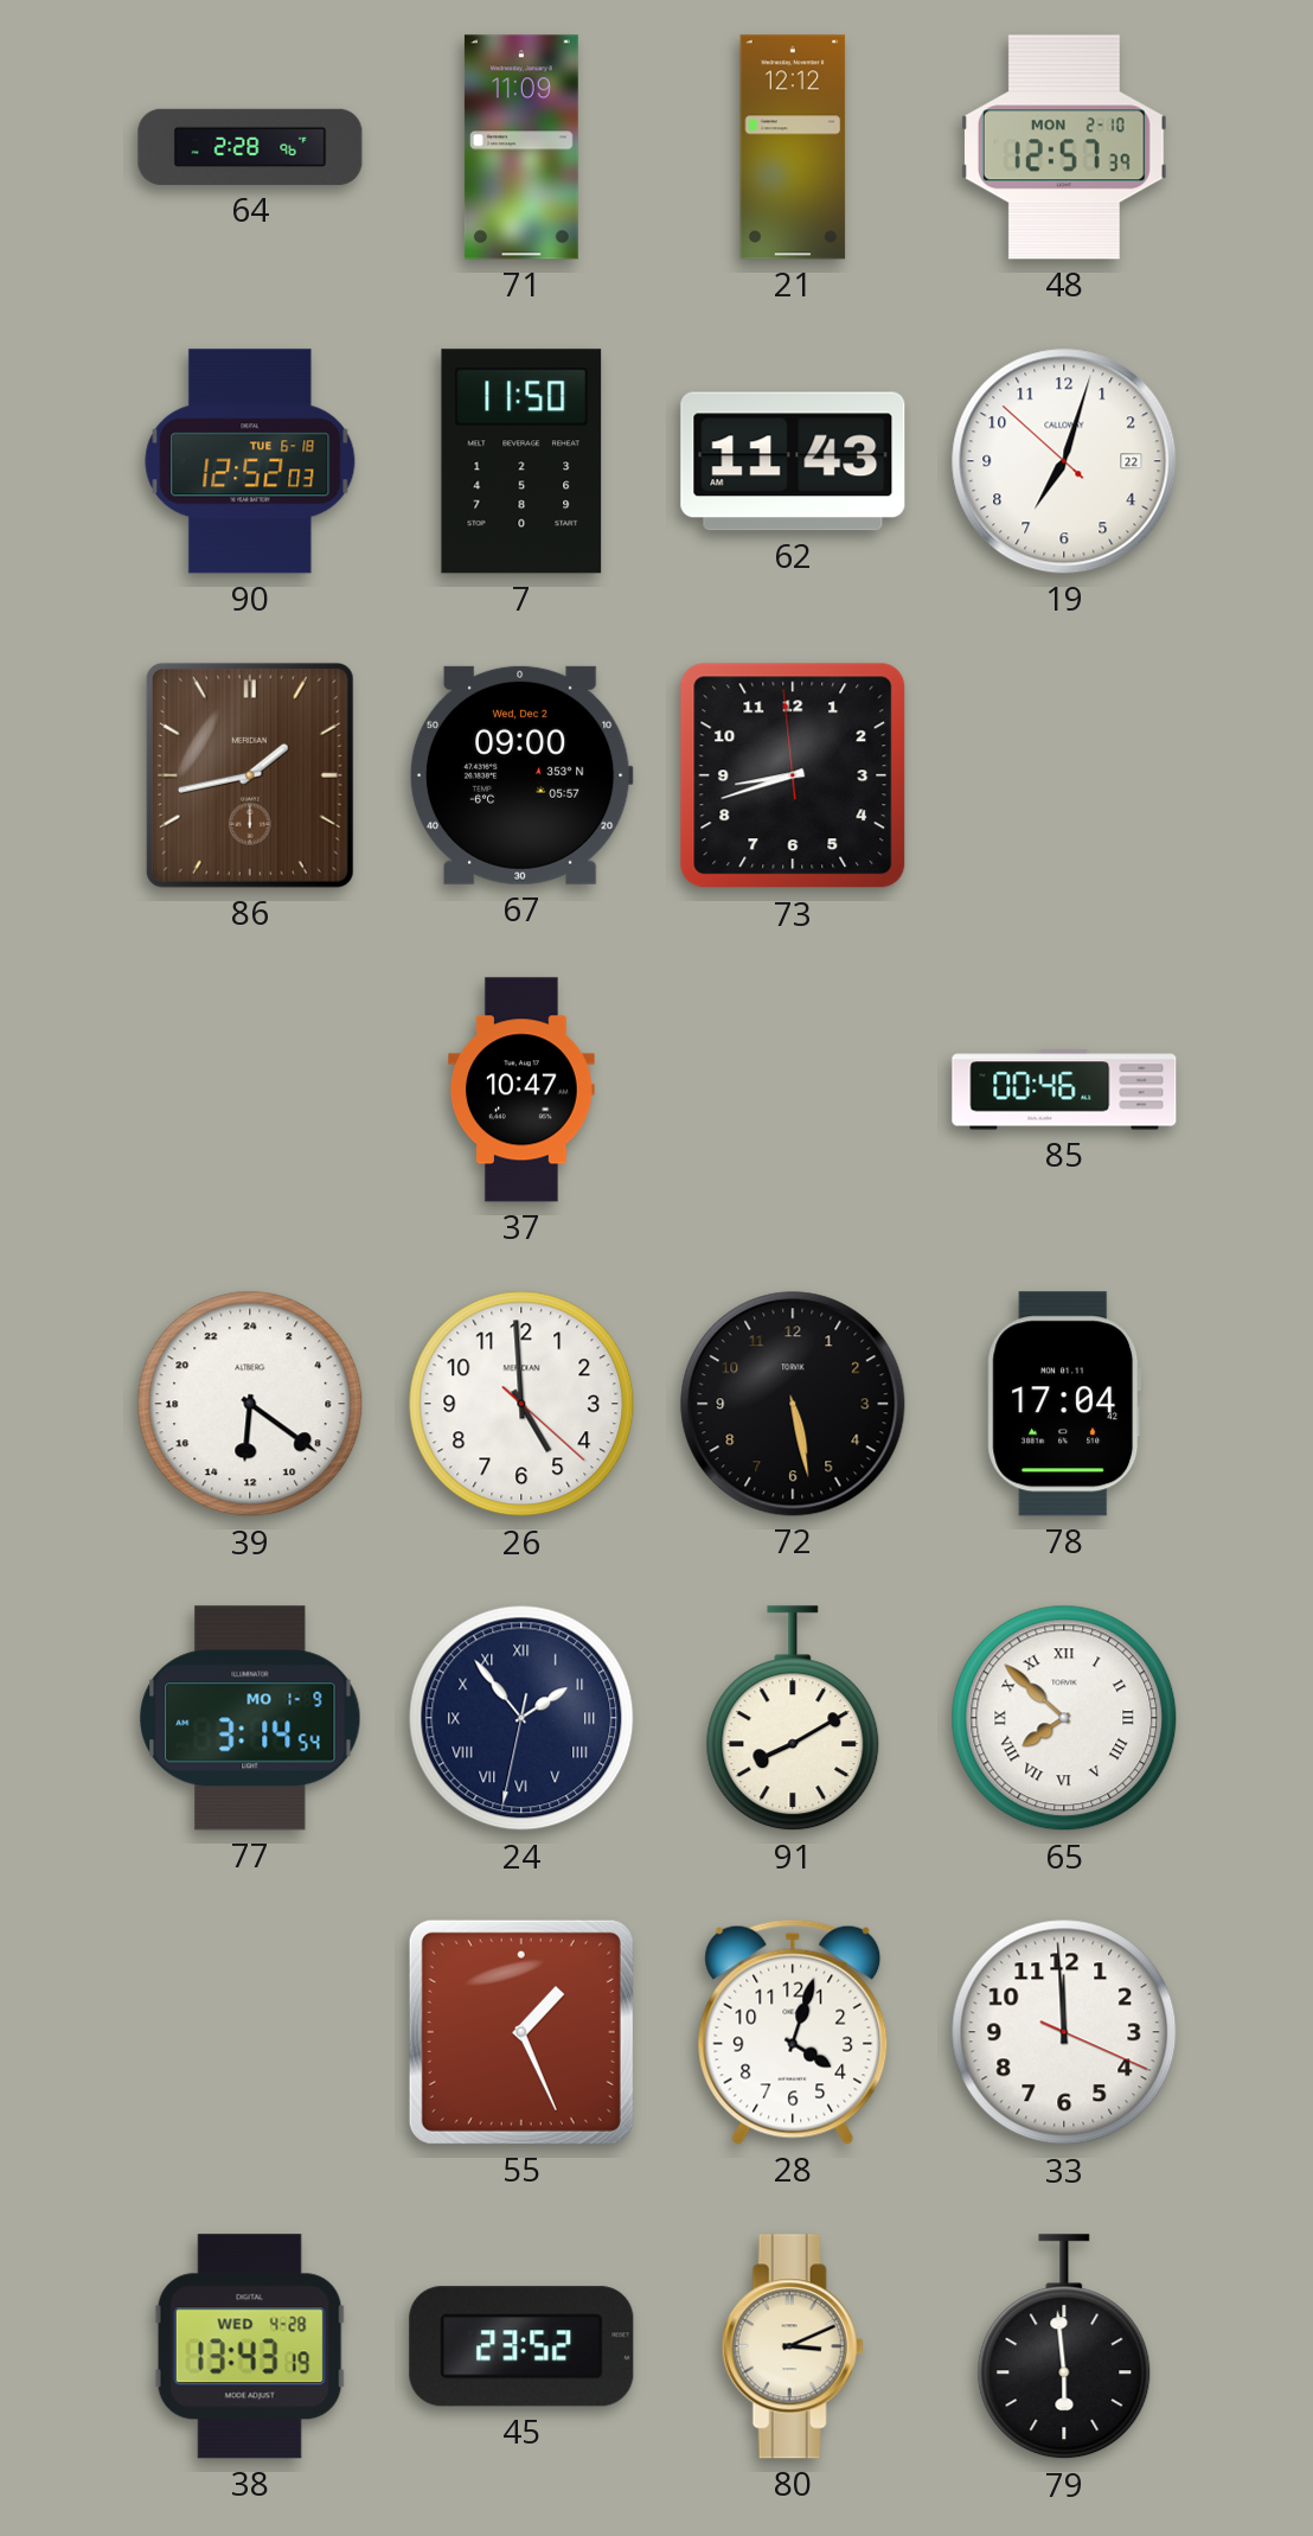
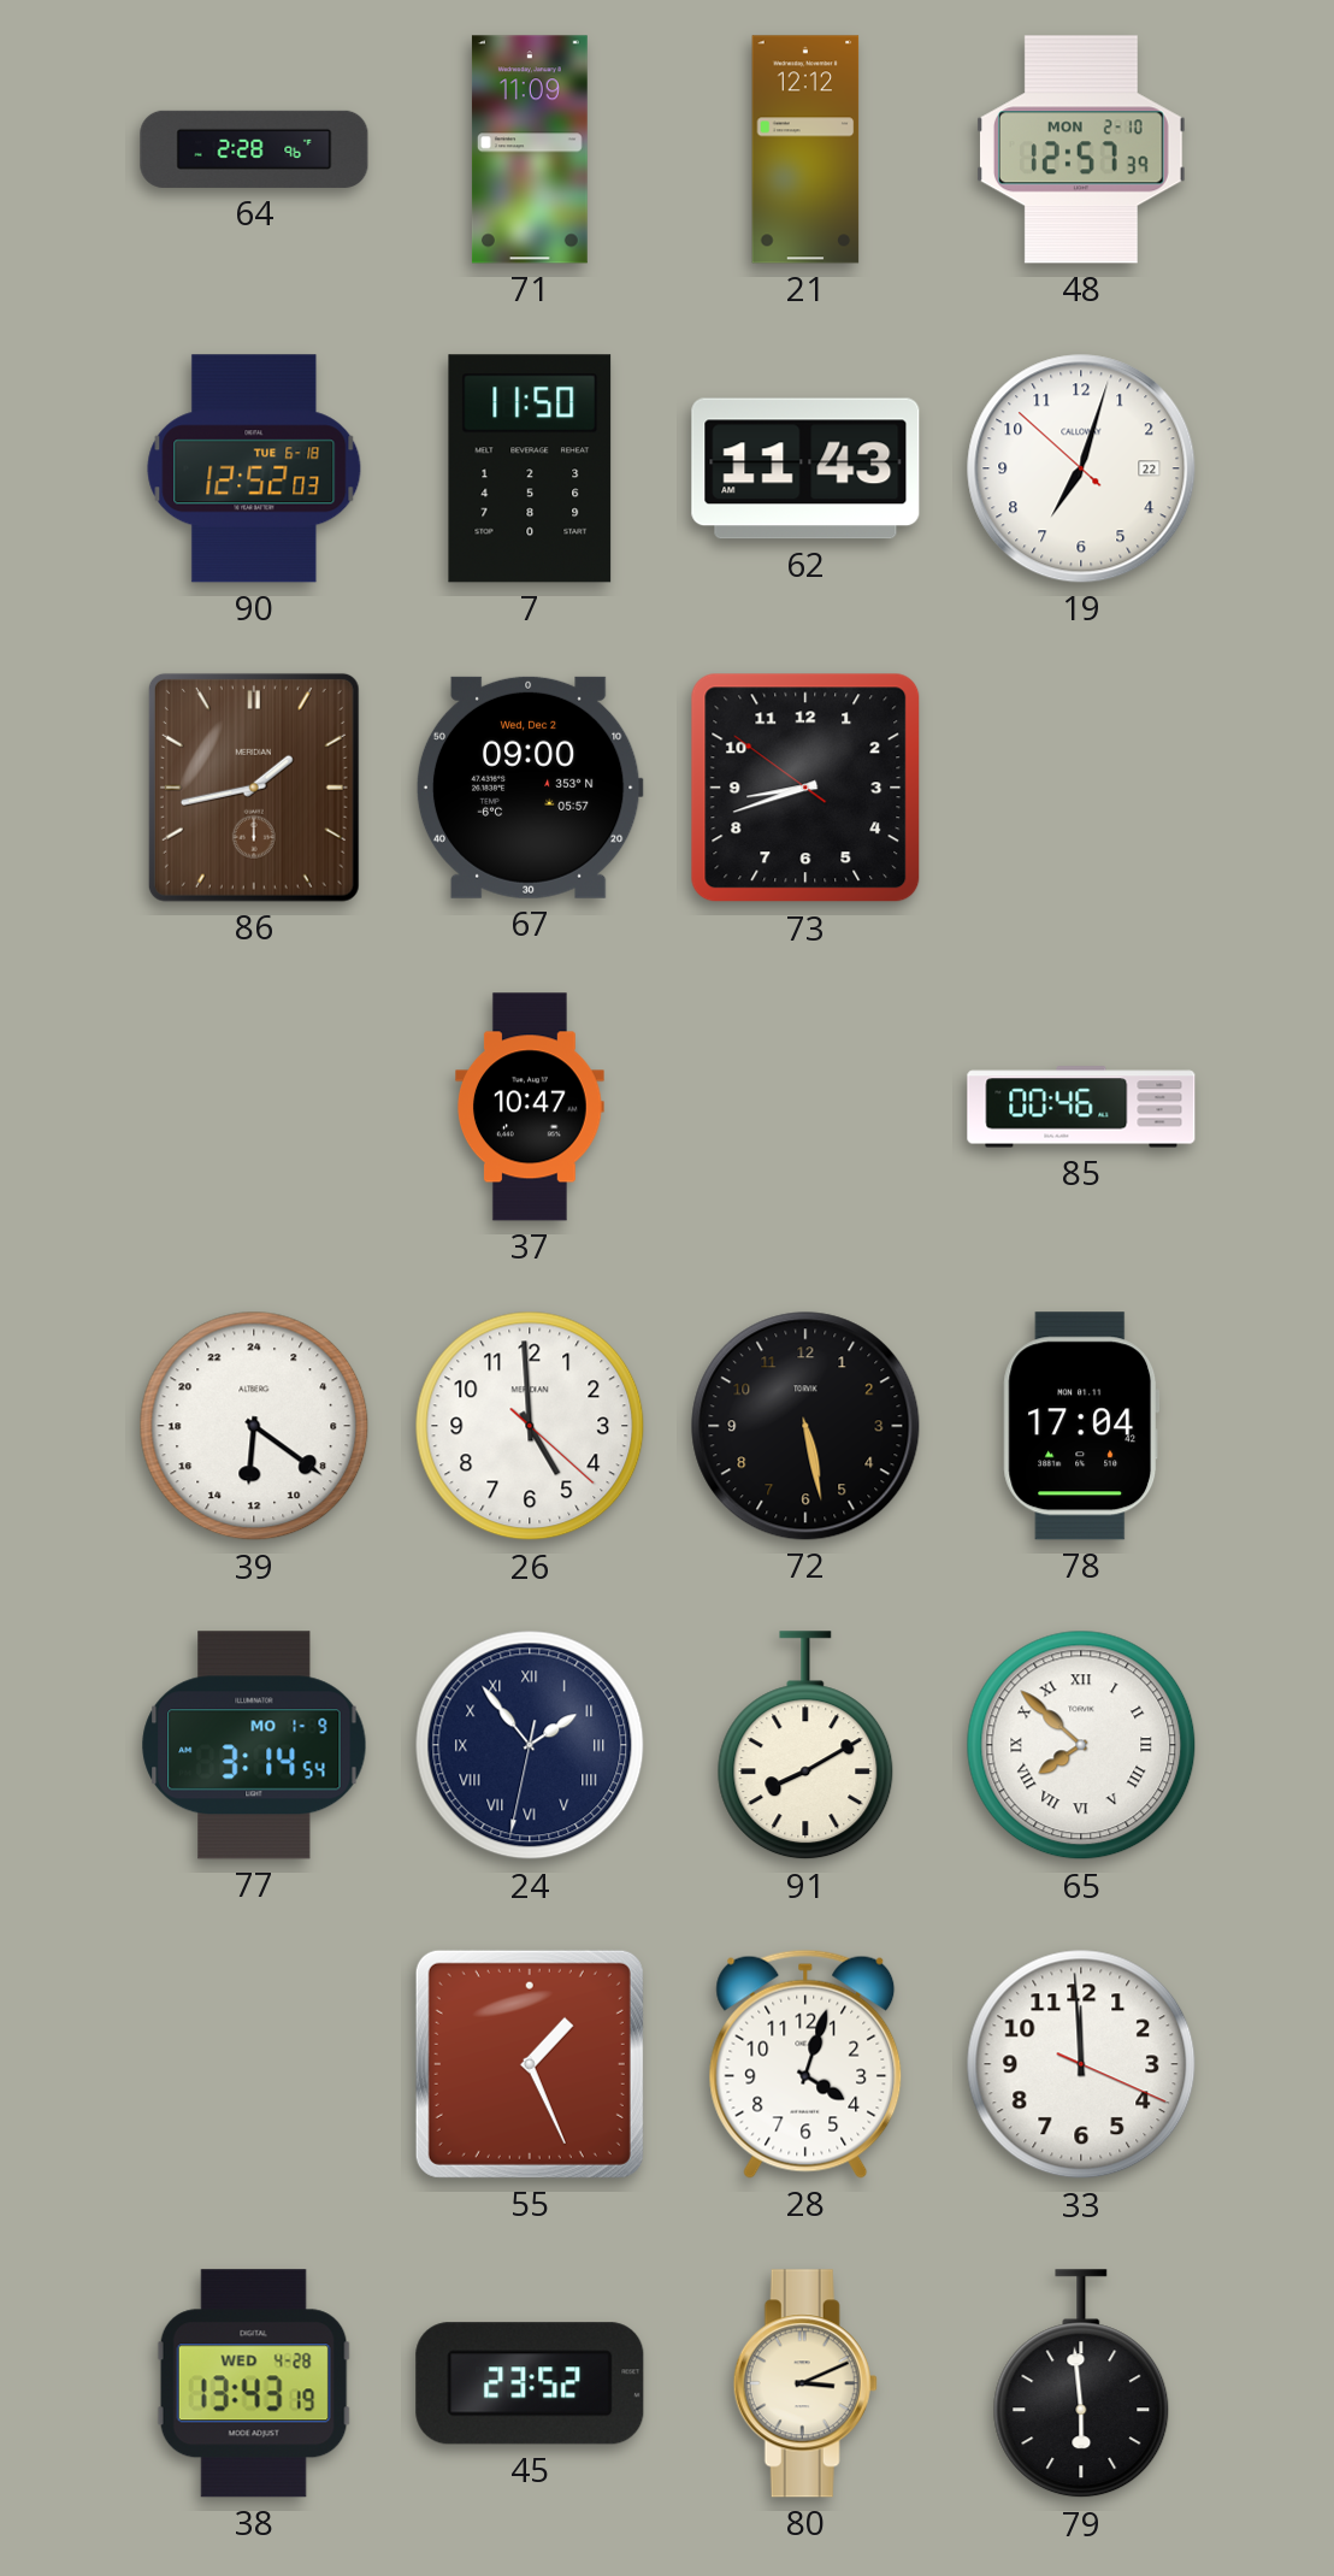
73: 8:41:59 -> 8:41:51 (805, 788)
